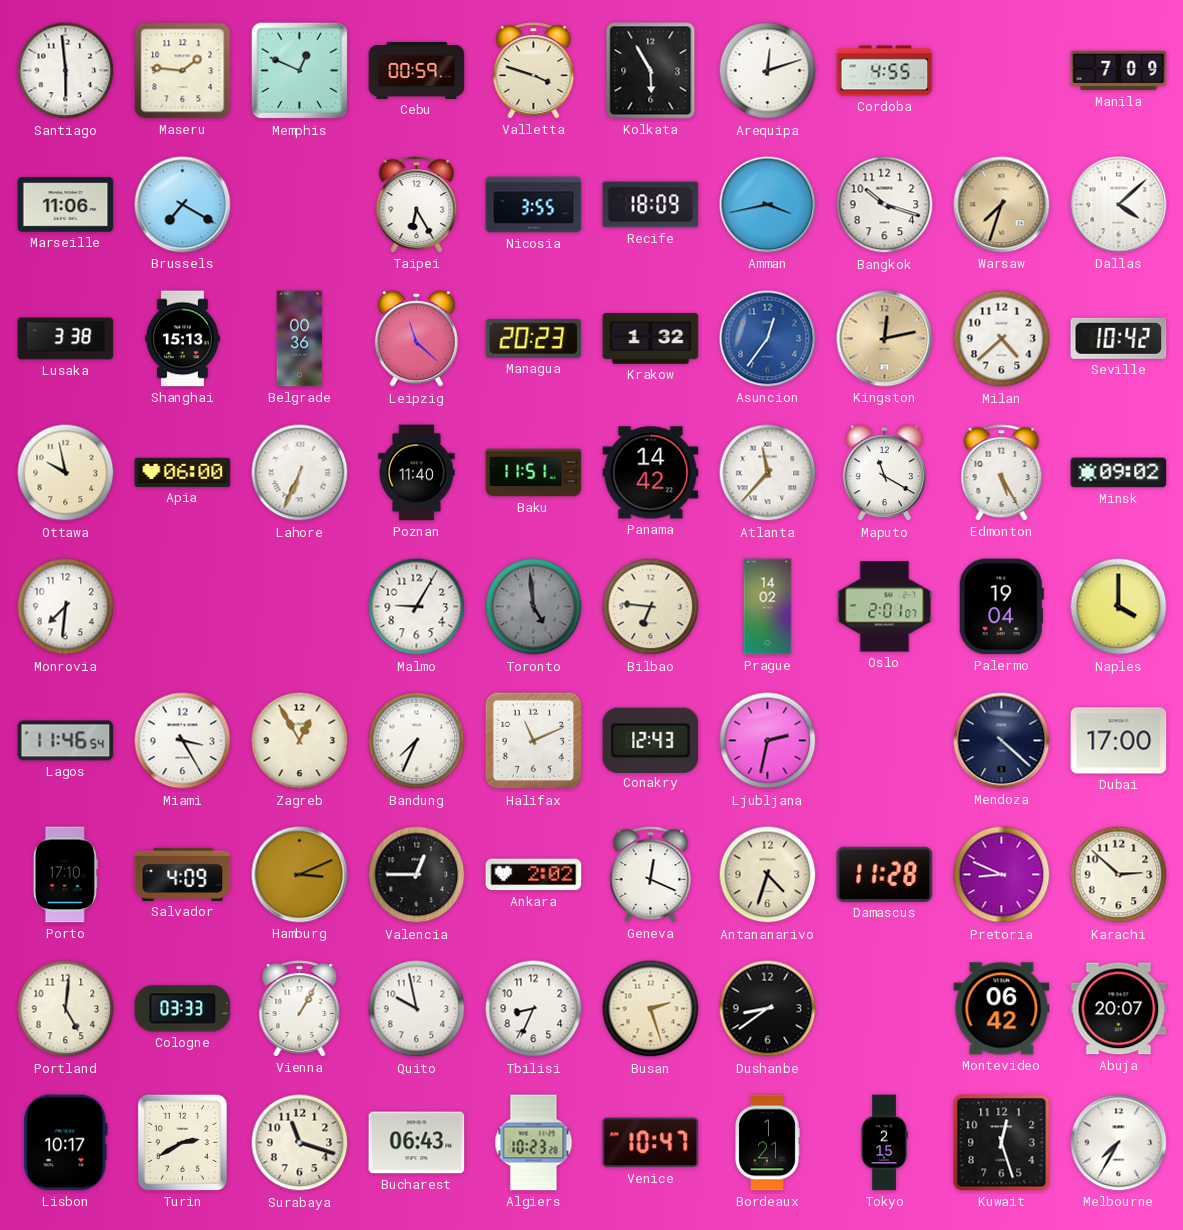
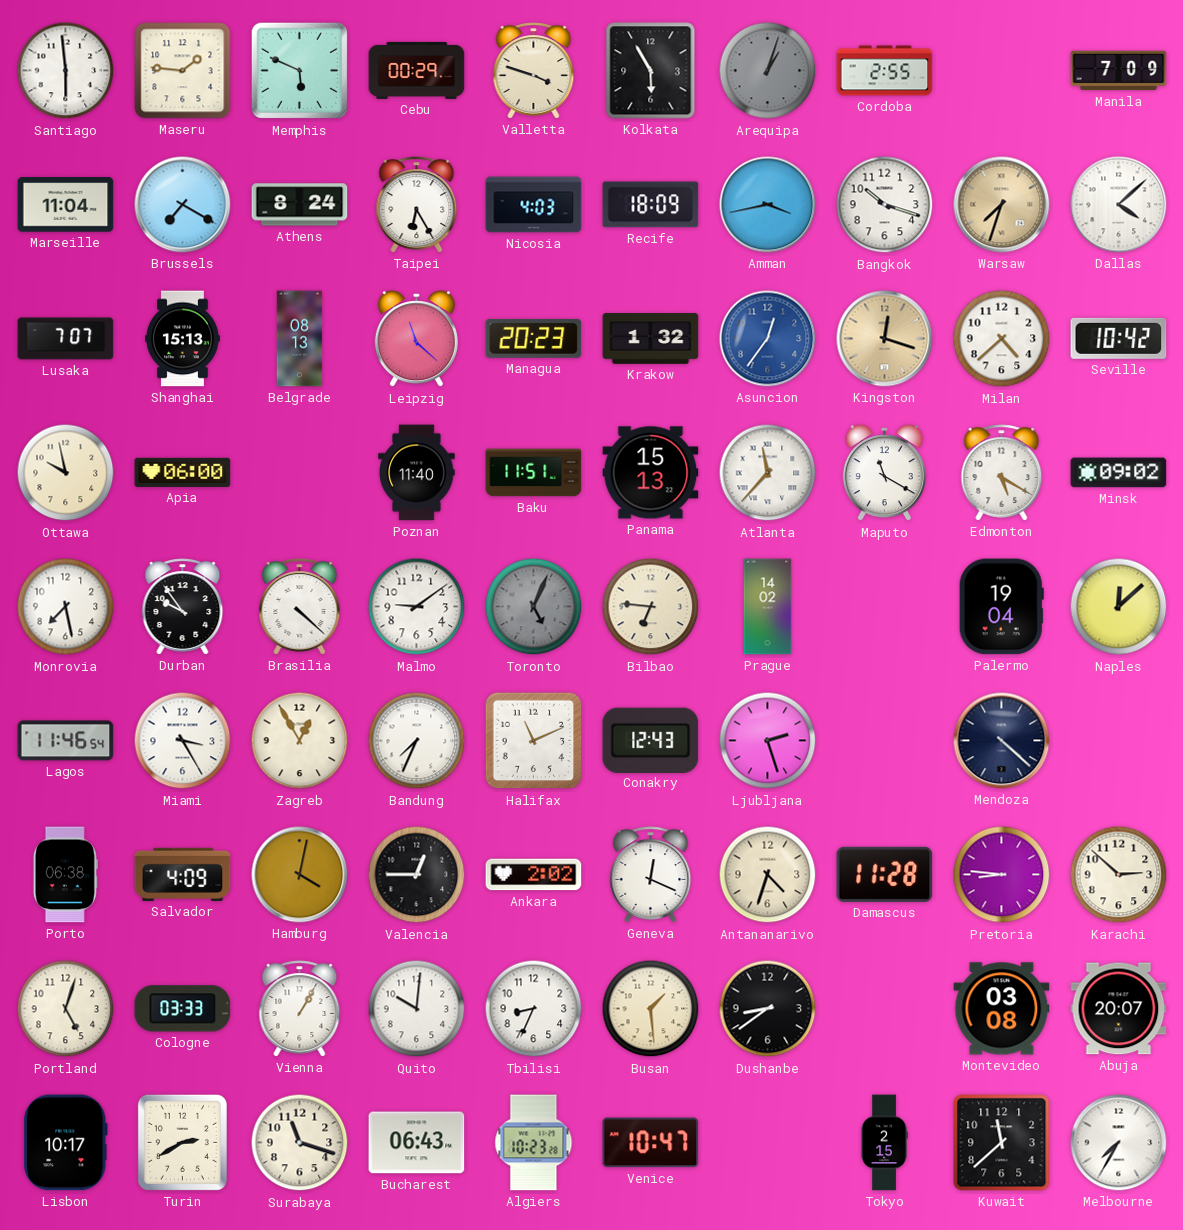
Memphis: 12:49 -> 5:49 (300, 71)
Cebu: 00:59 -> 00:29 (417, 70)
Arequipa: 12:12 -> 1:03 (768, 71)
Arequipa dial: white -> grey (768, 71)
Cordoba: 4:55 -> 2:55 (885, 71)
Marseille: 11:06 -> 11:04 (66, 205)
Athens: none -> 8:24 (300, 205)
Nicosia: 3:55 -> 4:03 (534, 205)
Lusaka: 3:38 -> 7:07 (66, 339)
Belgrade: 00:36 -> 08:13 (300, 339)
Kingston: 12:13 -> 12:18 (885, 339)
Lahore: 6:34 -> none (300, 473)
Panama: 14:42 -> 15:13 (651, 473)
Edmonton: 5:25 -> 5:20 (1002, 473)
Monrovia: 7:31 -> 7:28 (66, 607)
Durban: none -> 9:54 (183, 607)
Brasilia: none -> 4:22 (300, 607)
Malmo: 9:05 -> 9:09 (417, 607)
Toronto: 4:59 -> 5:04 (534, 607)
Oslo: 2:01 -> none (885, 607)
Naples: 4:00 -> 12:08 (1119, 607)
Ljubljana: 2:32 -> 2:27 (768, 741)
Dubai: 17:00 -> none (1119, 741)
Porto: 17:10 -> 06:38 (65, 875)
Hamburg: 3:11 -> 4:02 (300, 875)
Pretoria: 8:49 -> 8:46 (1002, 875)
Portland: 5:01 -> 5:03 (66, 1009)
Quito: 9:58 -> 10:01 (417, 1009)
Busan: 2:27 -> 1:29 (651, 1009)
Montevideo: 06:42 -> 03:08 (1002, 1009)
Bordeaux: 1:21 -> none (767, 1143)
Kuwait: 12:27 -> 11:38 (1002, 1143)
